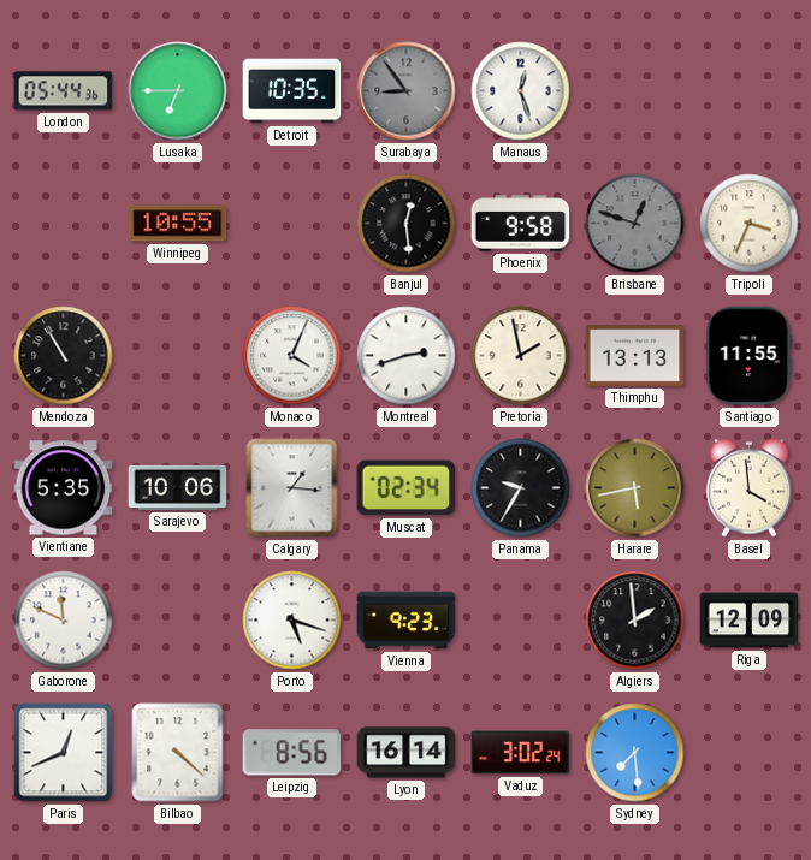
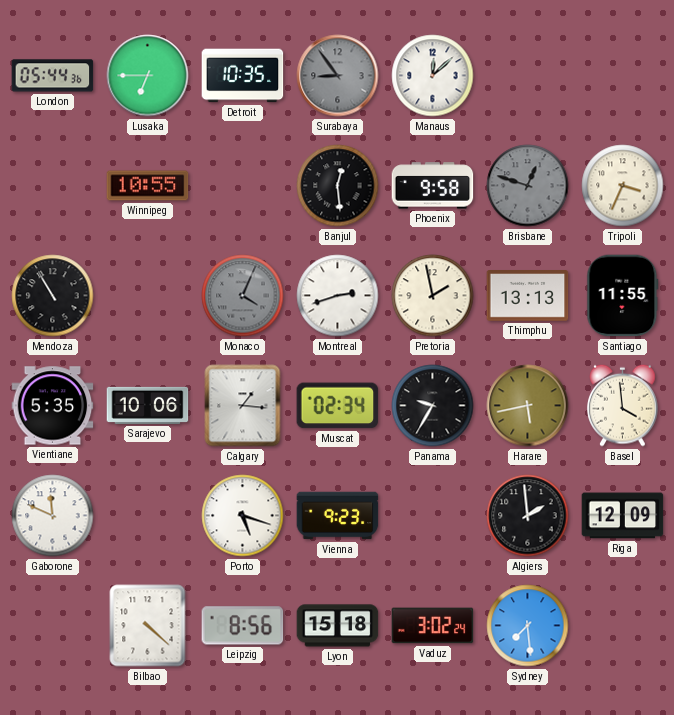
Manaus: 12:27 -> 12:08 (433, 76)
Monaco dial: white -> grey (243, 296)
Paris: 12:41 -> none (64, 753)
Lyon: 16:14 -> 15:18 (338, 626)
